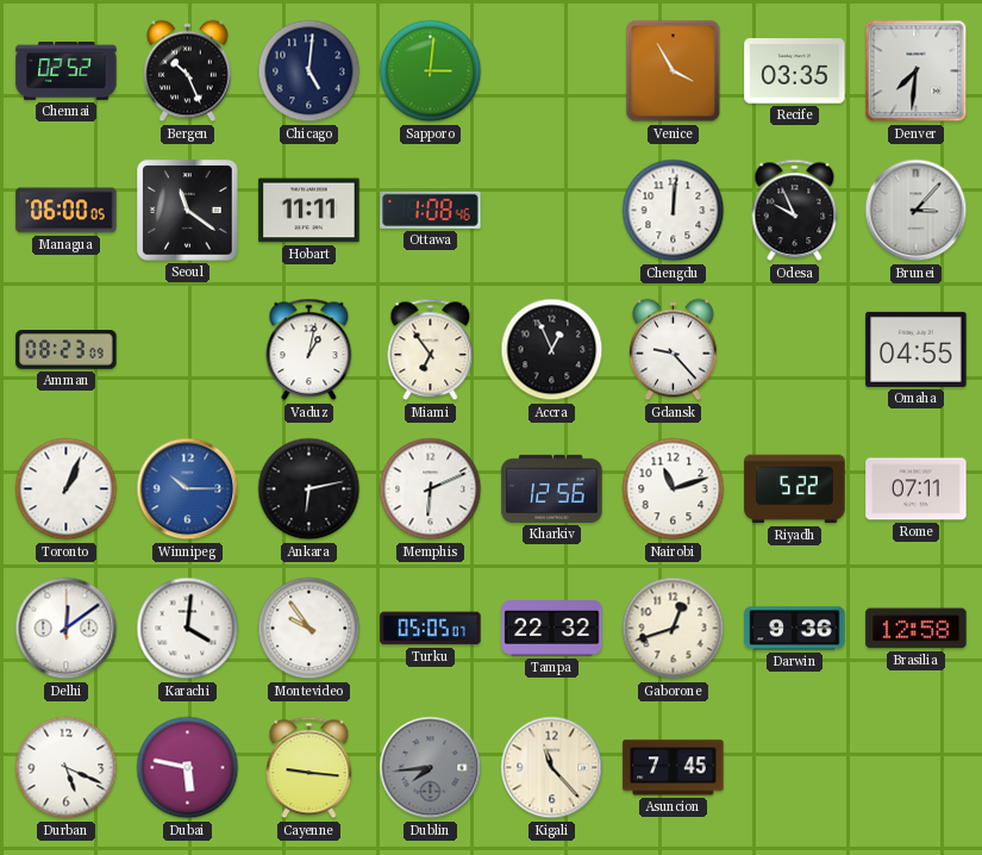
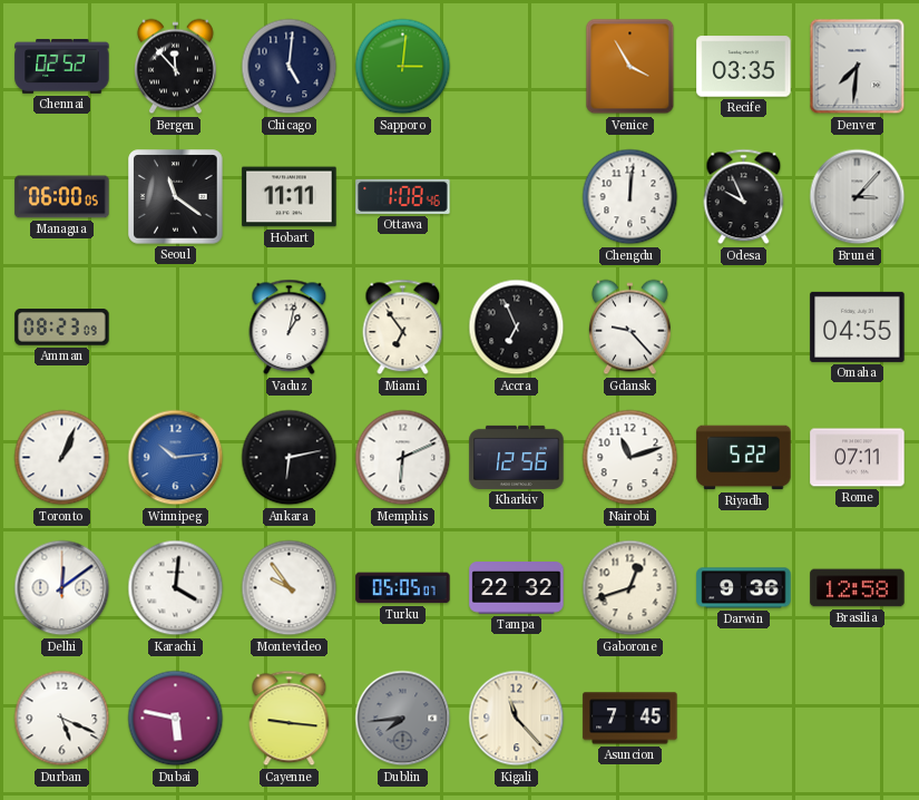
Bergen: 10:26 -> 11:53 (176, 67)
Accra: 12:56 -> 6:56 (517, 328)
Winnipeg: 10:15 -> 10:14 (176, 458)
